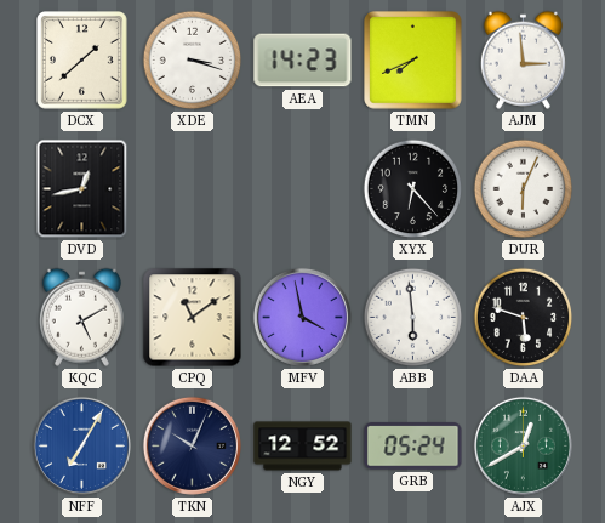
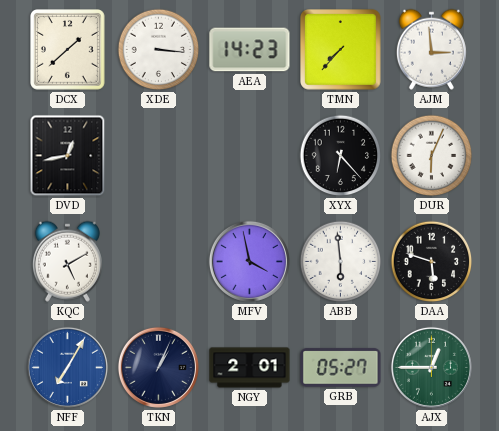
XDE: 3:18 -> 3:16 (159, 50)
TMN: 7:41 -> 7:37 (341, 50)
CPQ: 11:09 -> none (193, 318)
TKN: 10:04 -> 1:04 (158, 367)
NGY: 12:52 -> 2:01 (250, 368)
GRB: 05:24 -> 05:27 (341, 368)
AJX: 12:40 -> 12:45 (431, 367)
